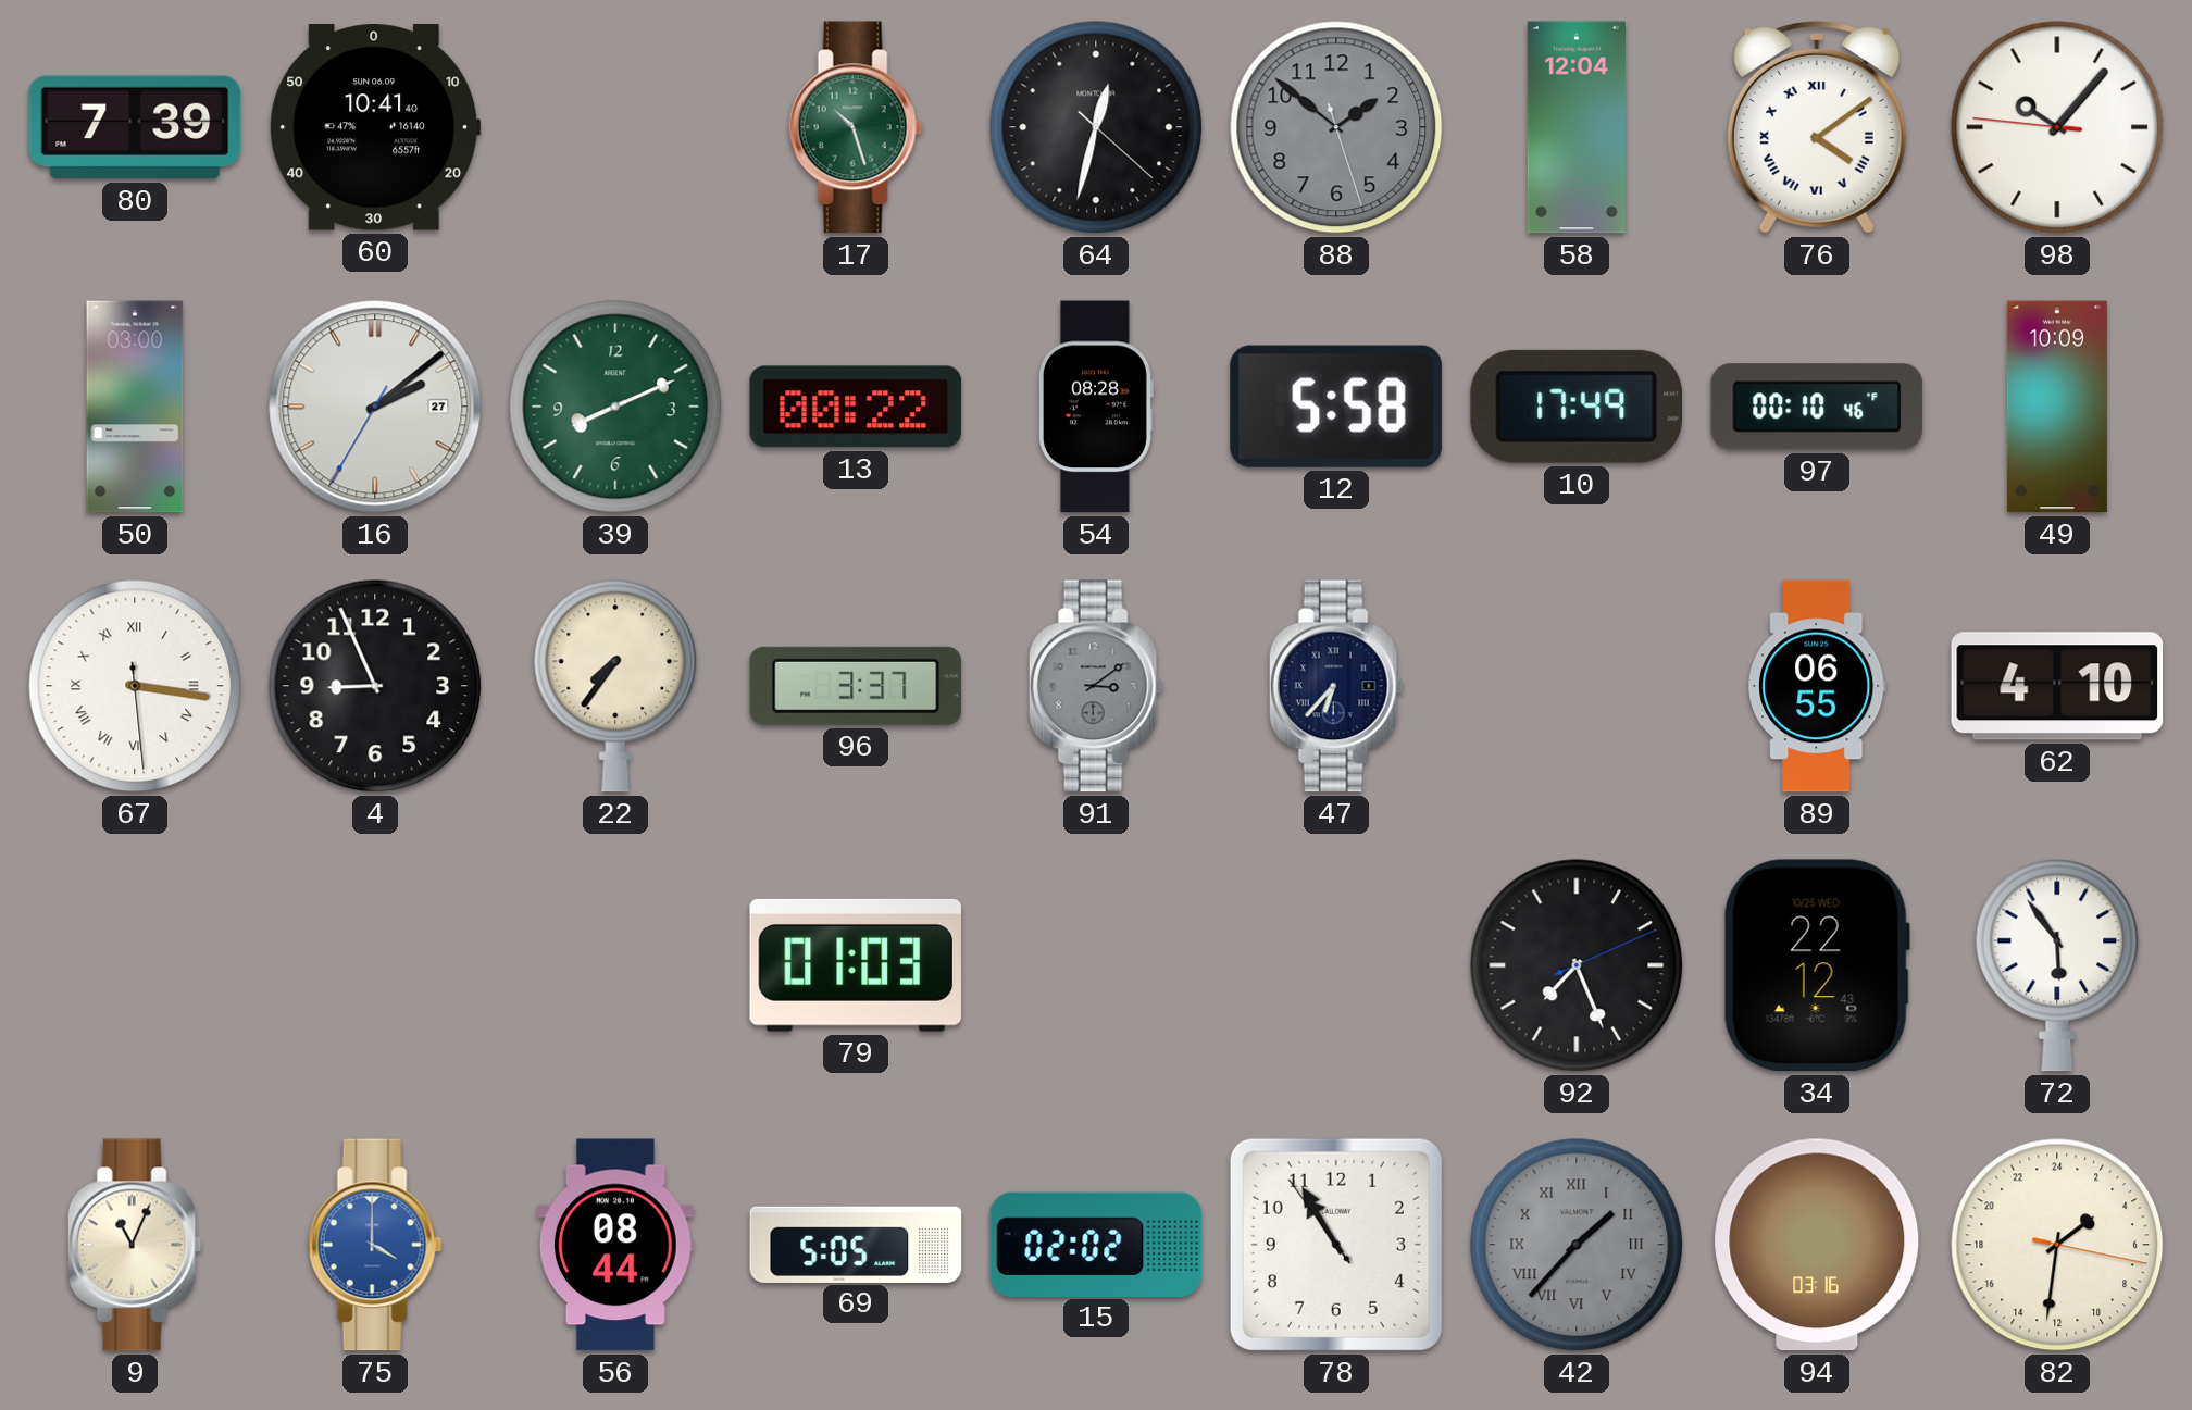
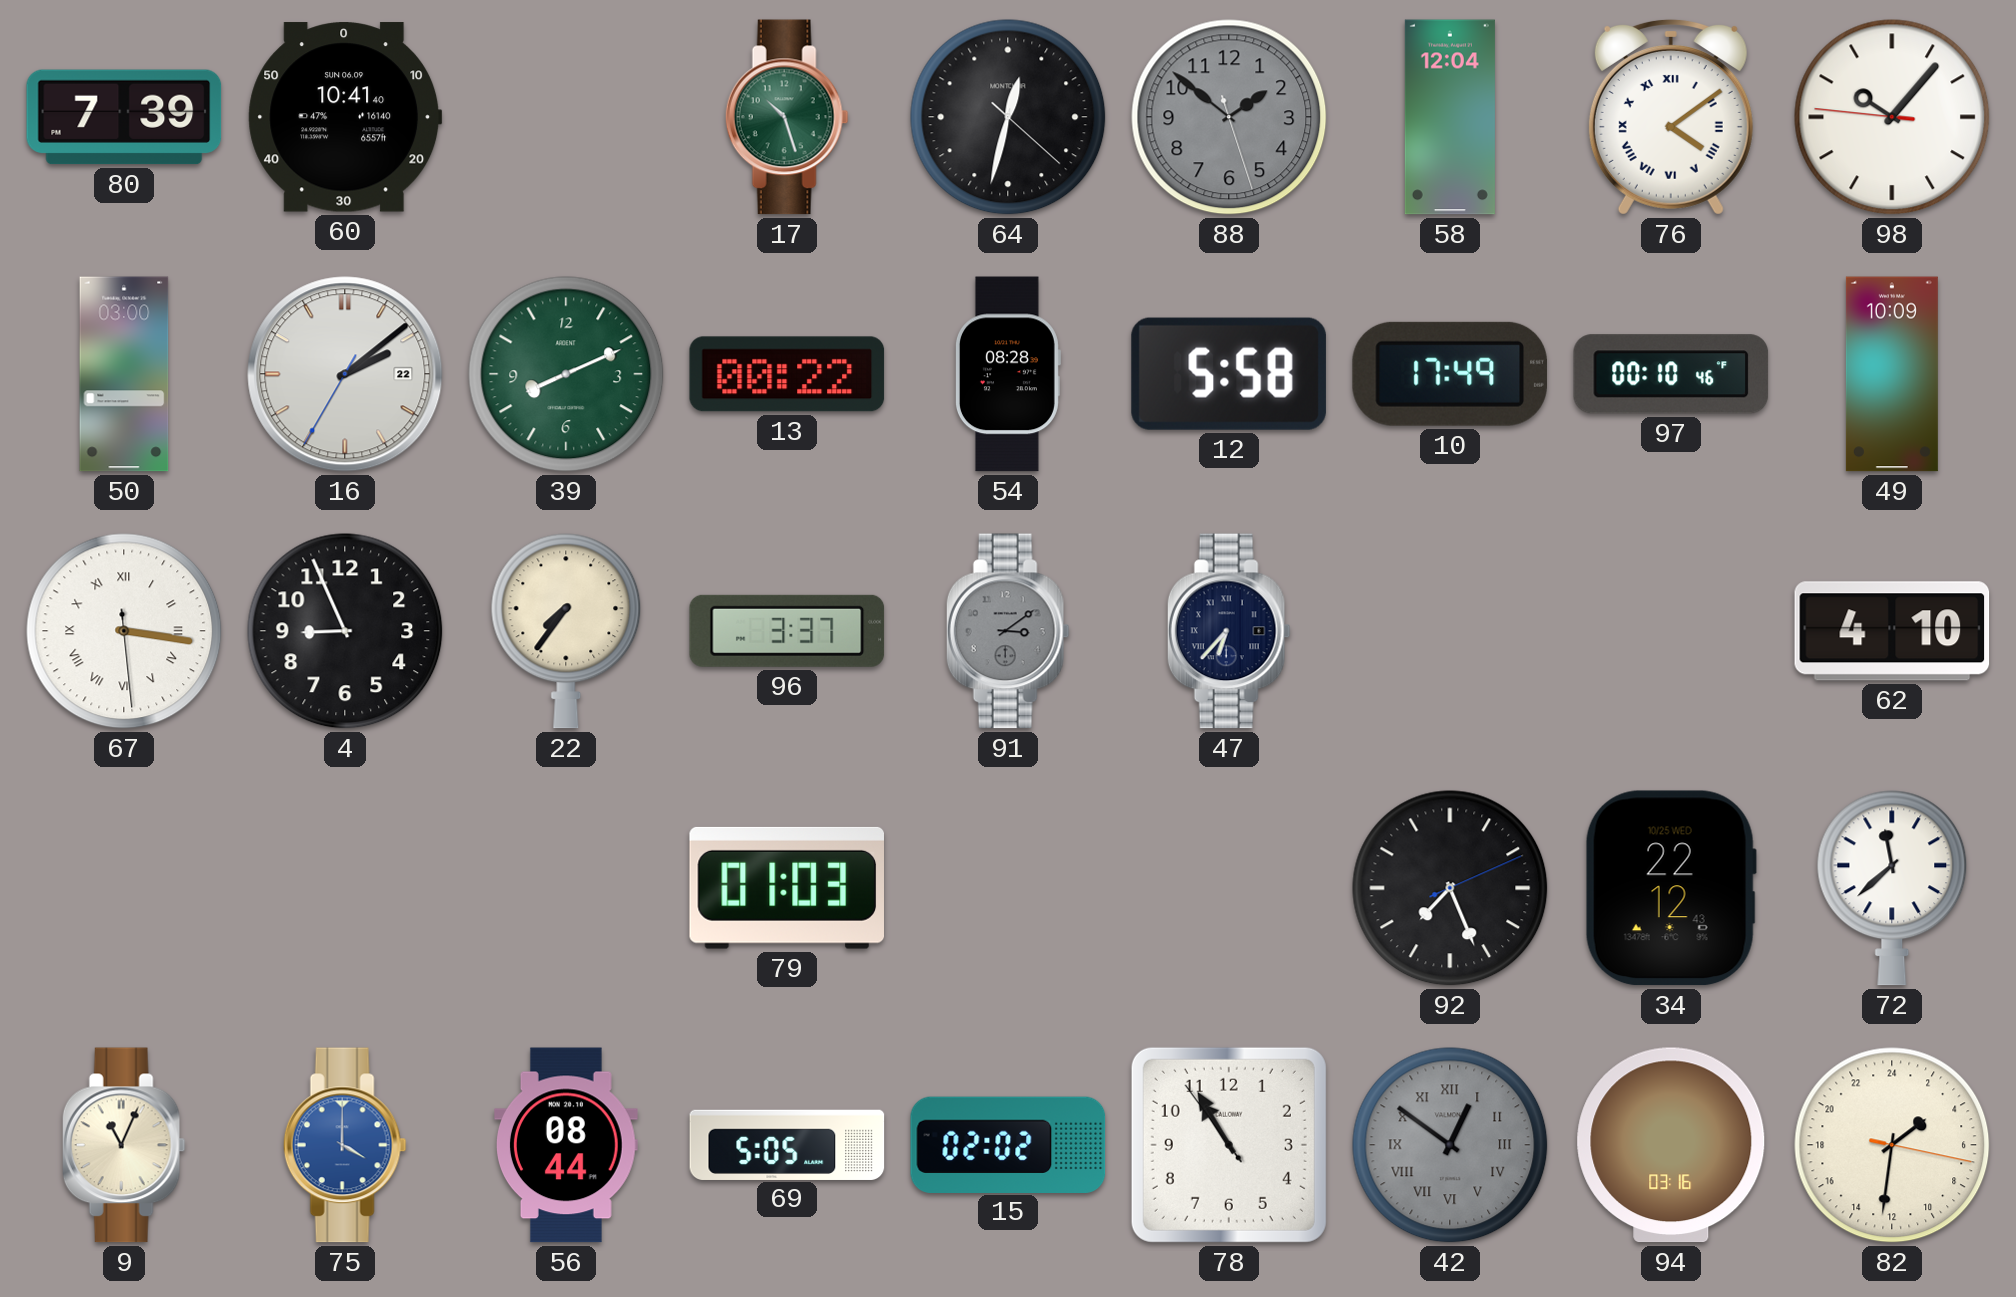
16 date: 27 -> 22 (345, 374)
89: 06:55 -> none (1817, 686)
72: 5:54 -> 11:38 (1892, 888)
42: 1:37 -> 12:51 (1450, 1145)
